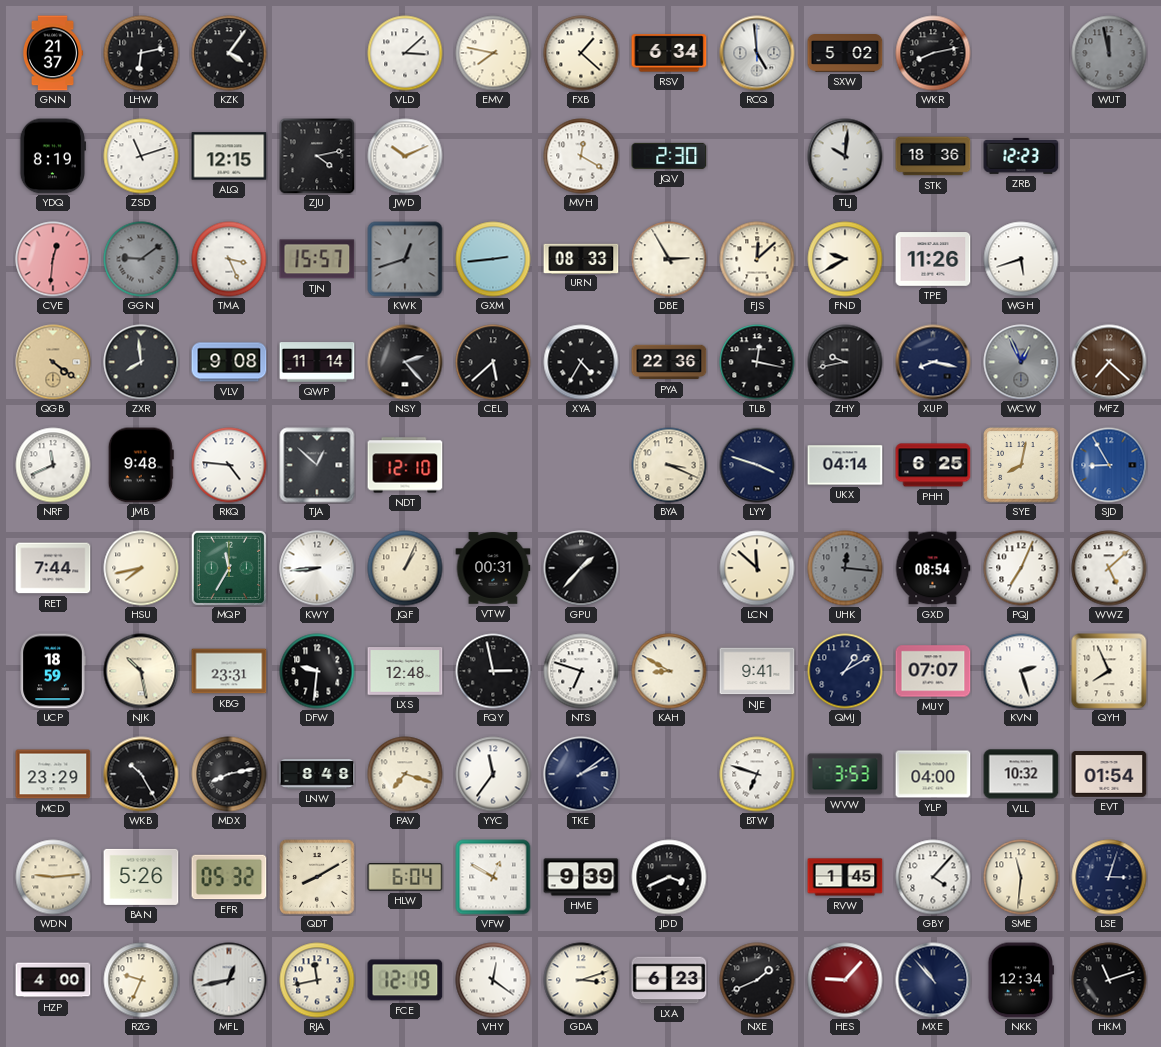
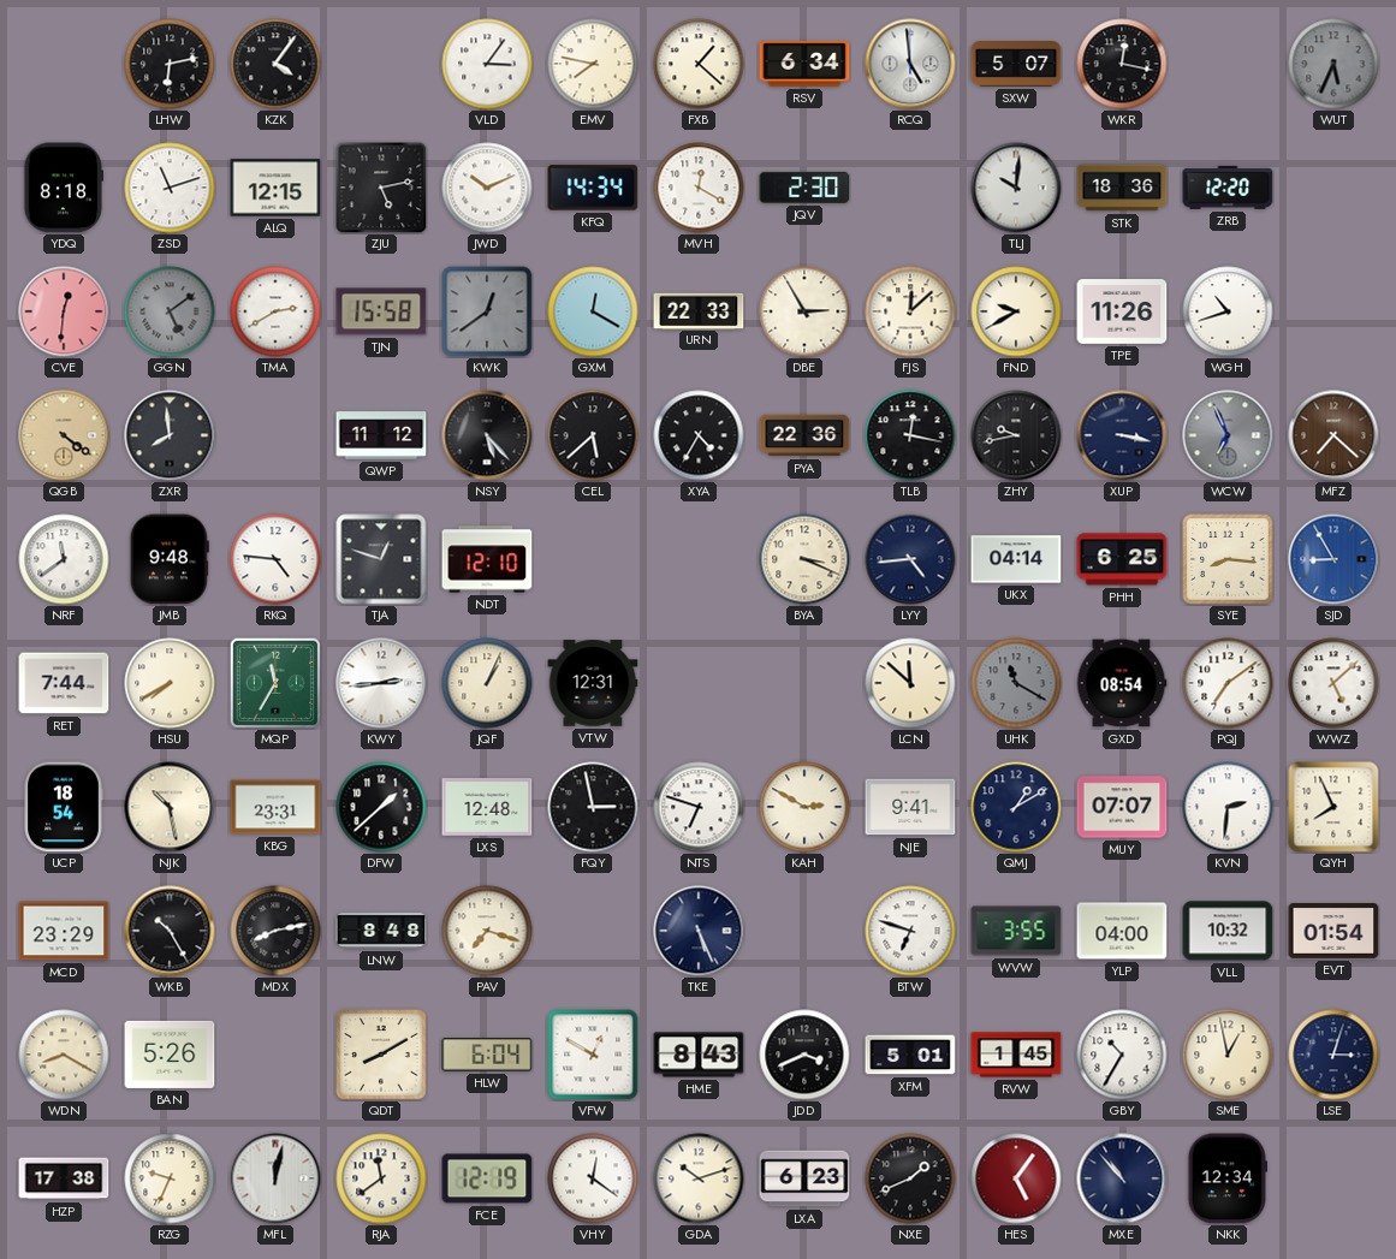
GNN: 21:37 -> none (52, 53)
VLD: 3:08 -> 3:06 (487, 64)
SXW: 5:02 -> 5:07 (1016, 65)
WKR: 8:13 -> 12:17 (1122, 64)
WUT: 11:58 -> 5:34 (1333, 64)
YDQ: 8:19 -> 8:18 (63, 188)
ZJU: 4:13 -> 5:13 (381, 188)
KFQ: none -> 14:34 (593, 188)
ZRB: 12:23 -> 12:20 (1228, 188)
GGN: 9:09 -> 5:09 (170, 311)
TMA: 3:26 -> 2:40 (275, 311)
TJN: 15:57 -> 15:58 (381, 311)
KWK: 12:42 -> 12:39 (487, 311)
GXM: 2:44 -> 12:20 (593, 311)
URN: 08:33 -> 22:33 (699, 310)
WGH: 5:42 -> 10:42 (1228, 311)
VLV: 9:08 -> none (229, 362)
QWP: 11:14 -> 11:12 (381, 435)
NSY: 2:23 -> 5:23 (487, 435)
XUP: 8:17 -> 3:17 (1122, 435)
WCW: 12:56 -> 6:56 (1228, 435)
NRF: 11:41 -> 11:39 (64, 559)
TJA: 12:52 -> 12:48 (381, 559)
LYY: 3:48 -> 4:44 (910, 559)
SYE: 8:02 -> 8:16 (1228, 559)
HSU: 7:43 -> 7:40 (170, 683)
KWY: 8:44 -> 2:44 (381, 683)
VTW: 00:31 -> 12:31 (593, 683)
GPU: 1:37 -> none (581, 568)
UHK: 12:16 -> 11:20 (1016, 683)
PQJ: 7:04 -> 7:09 (1228, 683)
UCP: 18:59 -> 18:54 (64, 807)
DFW: 9:31 -> 1:38 (381, 807)
KAH: 8:50 -> 2:50 (804, 807)
KVN: 2:27 -> 2:31 (1228, 807)
YYC: 11:36 -> none (493, 774)
TKE: 2:09 -> 5:26 (699, 931)
WVW: 3:53 -> 3:55 (1016, 931)
WDN: 9:14 -> 8:20 (64, 1055)
EFR: 05:32 -> none (229, 877)
HME: 9:39 -> 8:43 (699, 1055)
XFM: none -> 5:01 (910, 1055)
GBY: 4:07 -> 10:35 (1122, 1055)
SME: 11:31 -> 12:58 (1228, 1055)
HZP: 4:00 -> 17:38 (64, 1178)
MFL: 12:43 -> 12:02 (275, 1178)
RJA: 11:43 -> 11:39 (381, 1178)
GDA: 3:12 -> 10:12 (699, 1178)
HES: 9:07 -> 5:06 (1016, 1178)
HKM: 11:12 -> none (1109, 980)
